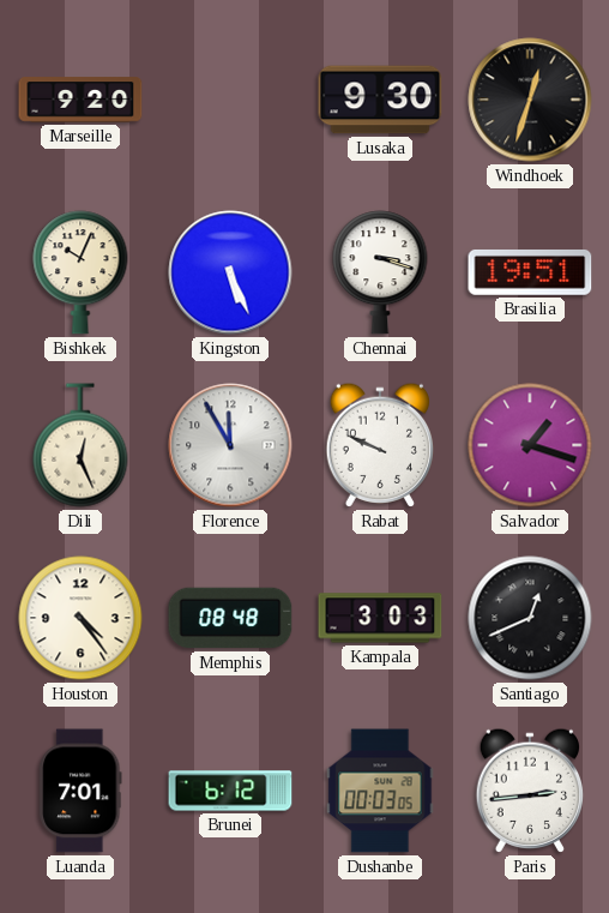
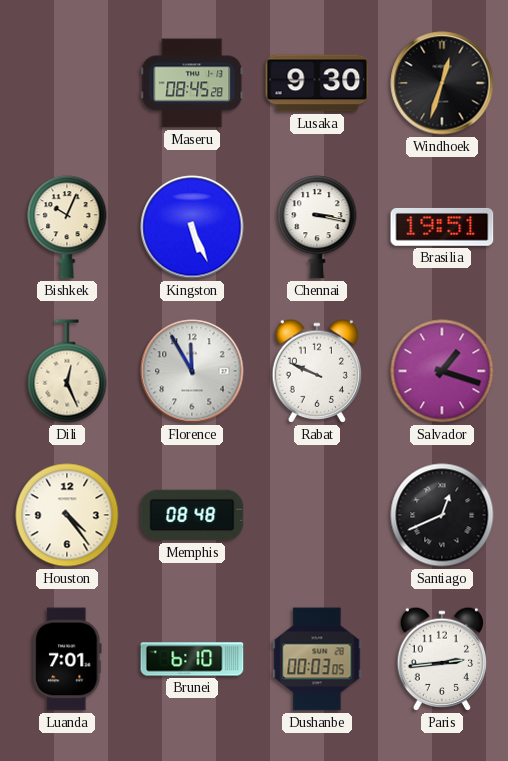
Marseille: 9:20 -> none (80, 100)
Maseru: none -> 08:45 (192, 83)
Chennai: 3:18 -> 3:17 (317, 227)
Kampala: 3:03 -> none (380, 618)
Brunei: 6:12 -> 6:10 (192, 659)
